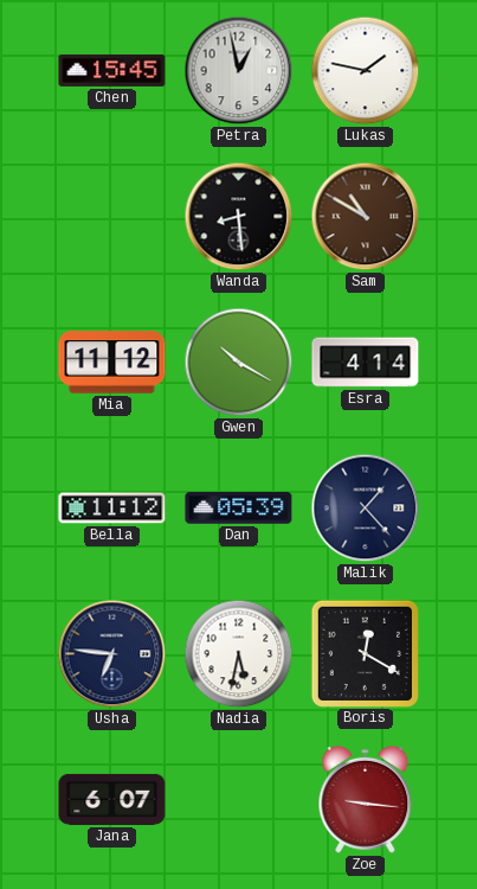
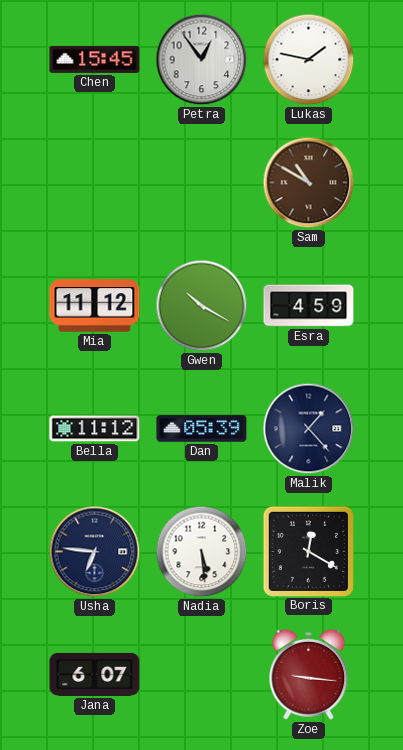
Petra: 12:58 -> 12:54 (202, 60)
Wanda: 8:29 -> none (239, 217)
Esra: 4:14 -> 4:59 (309, 306)
Nadia: 5:32 -> 5:29 (202, 552)
